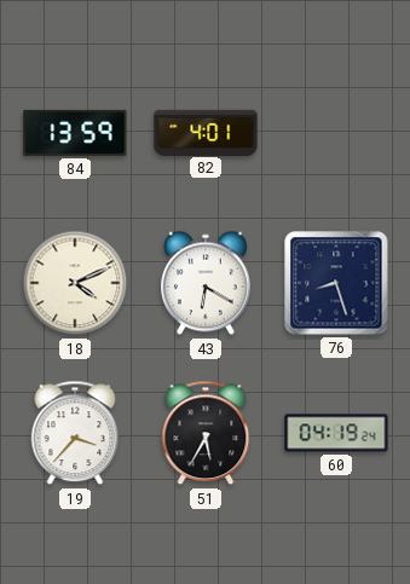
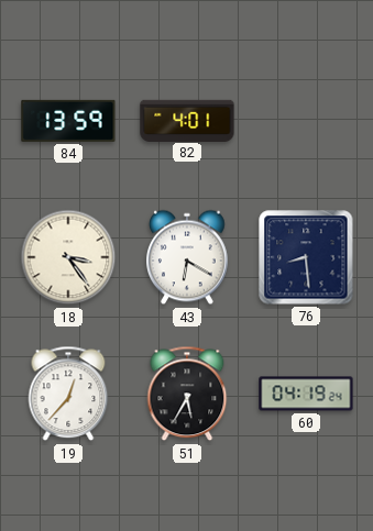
18: 4:11 -> 3:24 (68, 257)
76: 8:27 -> 8:29 (306, 257)
19: 3:37 -> 12:37 (68, 394)
